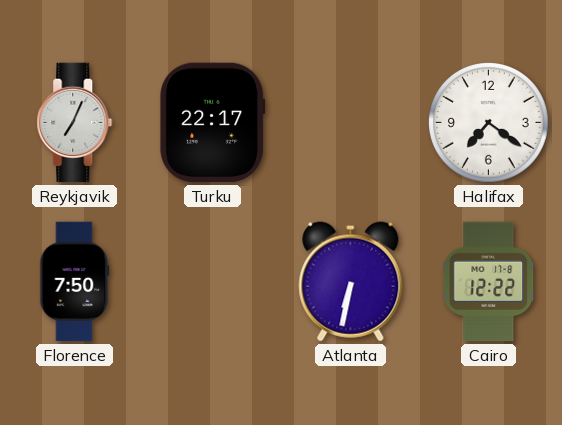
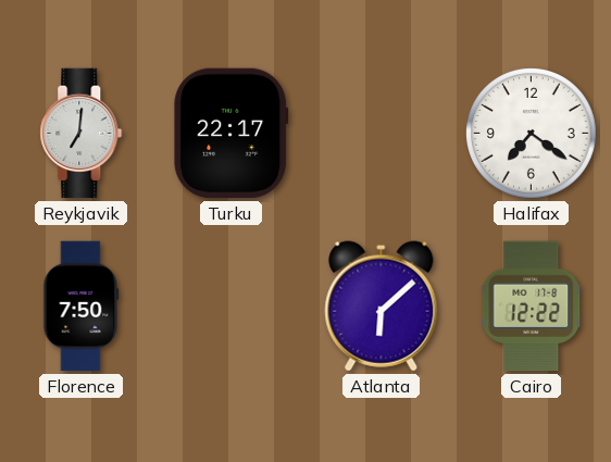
Reykjavik: 7:04 -> 7:01 (82, 134)
Atlanta: 6:32 -> 6:08 (382, 307)
